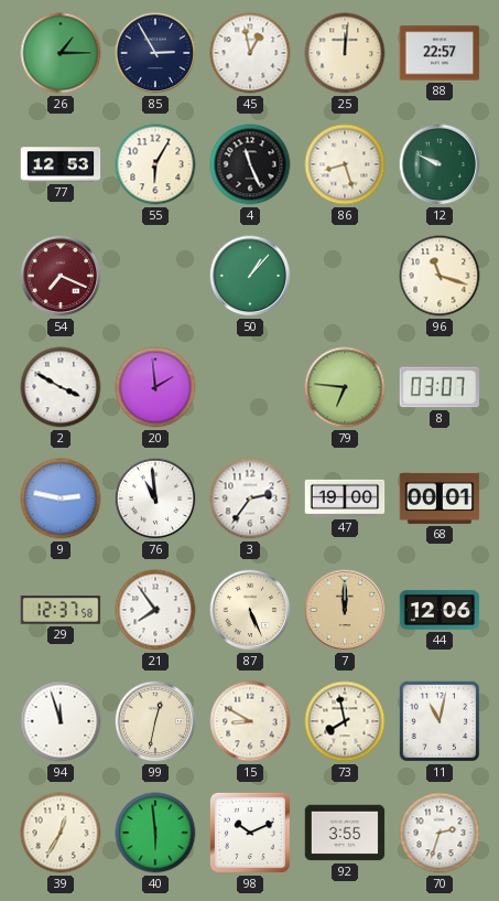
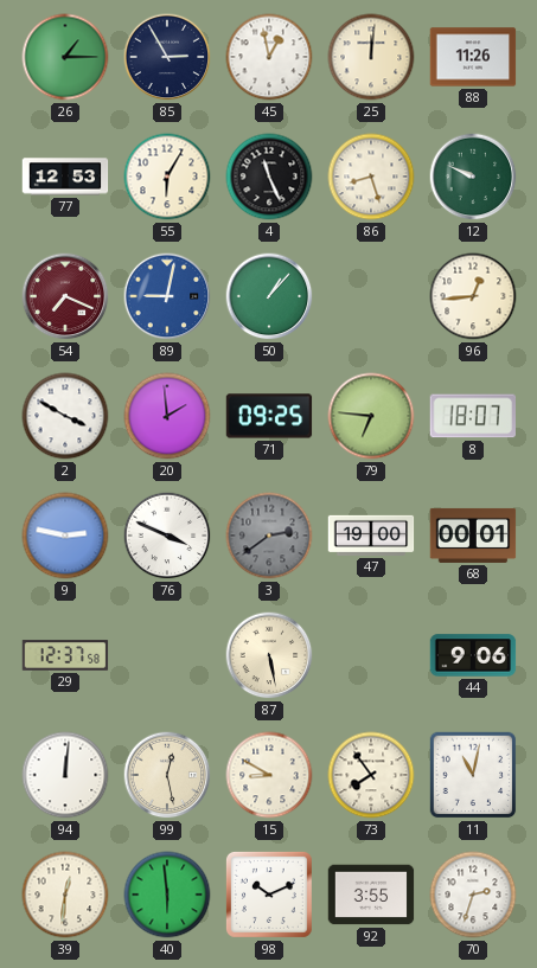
88: 22:57 -> 11:26 (473, 57)
89: none -> 9:02 (167, 296)
96: 11:18 -> 12:44 (473, 296)
71: none -> 09:25 (269, 416)
8: 03:07 -> 18:07 (472, 416)
76: 10:59 -> 3:49 (167, 536)
3: 2:36 -> 2:39 (269, 536)
3 dial: white -> grey (269, 536)
21: 7:54 -> none (155, 610)
87: 5:26 -> 5:28 (269, 655)
7: 12:00 -> none (345, 610)
44: 12:06 -> 9:06 (473, 655)
94: 11:57 -> 12:01 (65, 775)
99: 12:32 -> 12:28 (167, 775)
73: 7:58 -> 7:54 (371, 775)
39: 12:35 -> 12:31 (65, 895)
